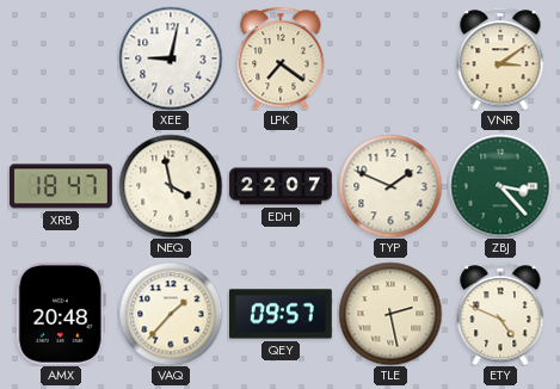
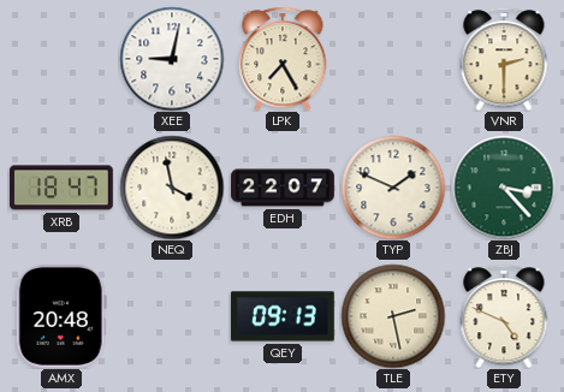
LPK: 7:21 -> 7:25 (283, 59)
VNR: 3:09 -> 2:30 (504, 59)
VAQ: 1:37 -> none (171, 314)
QEY: 09:57 -> 09:13 (284, 316)
